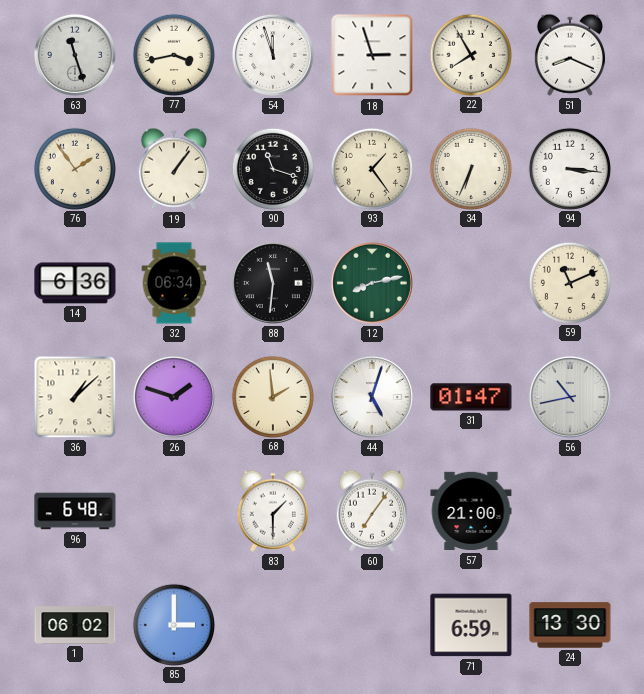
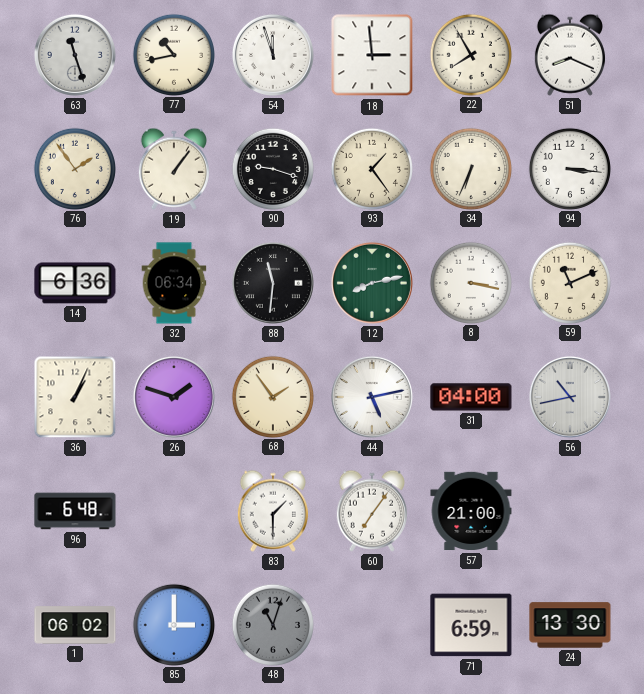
77: 3:43 -> 10:43 (173, 54)
18: 2:57 -> 2:59 (372, 55)
90: 11:18 -> 9:18 (272, 168)
8: none -> 3:17 (470, 282)
36: 1:08 -> 1:04 (75, 397)
68: 1:59 -> 1:54 (272, 396)
44: 5:03 -> 5:13 (372, 397)
31: 01:47 -> 04:00 (471, 397)
48: none -> 11:03 (272, 624)
